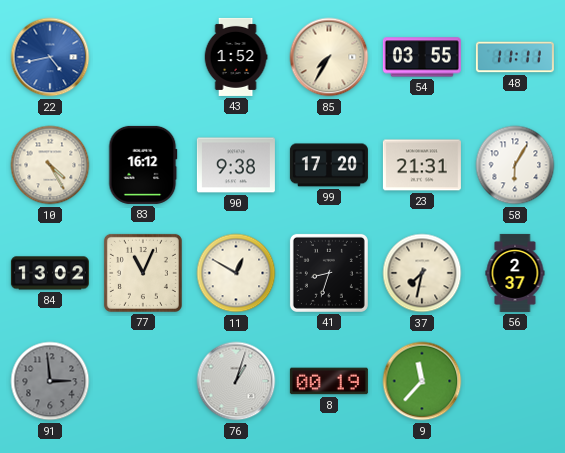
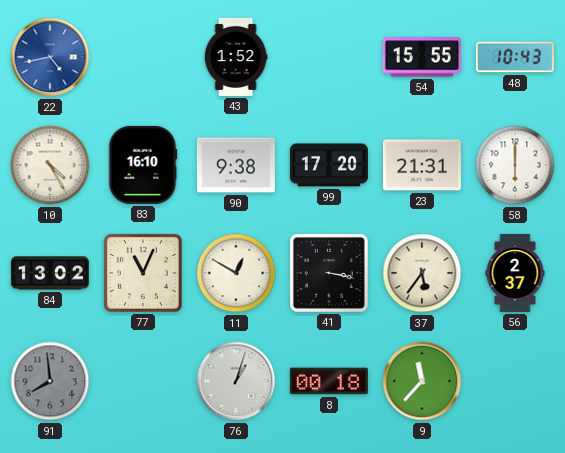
85: 7:35 -> none (329, 57)
54: 03:55 -> 15:55 (422, 57)
48: 11:11 -> 10:43 (515, 57)
83: 16:12 -> 16:10 (143, 165)
58: 6:05 -> 6:00 (515, 165)
41: 8:33 -> 3:17 (329, 273)
37: 7:32 -> 5:36 (422, 273)
91: 2:59 -> 7:59 (50, 381)
8: 00:19 -> 00:18 (329, 381)
